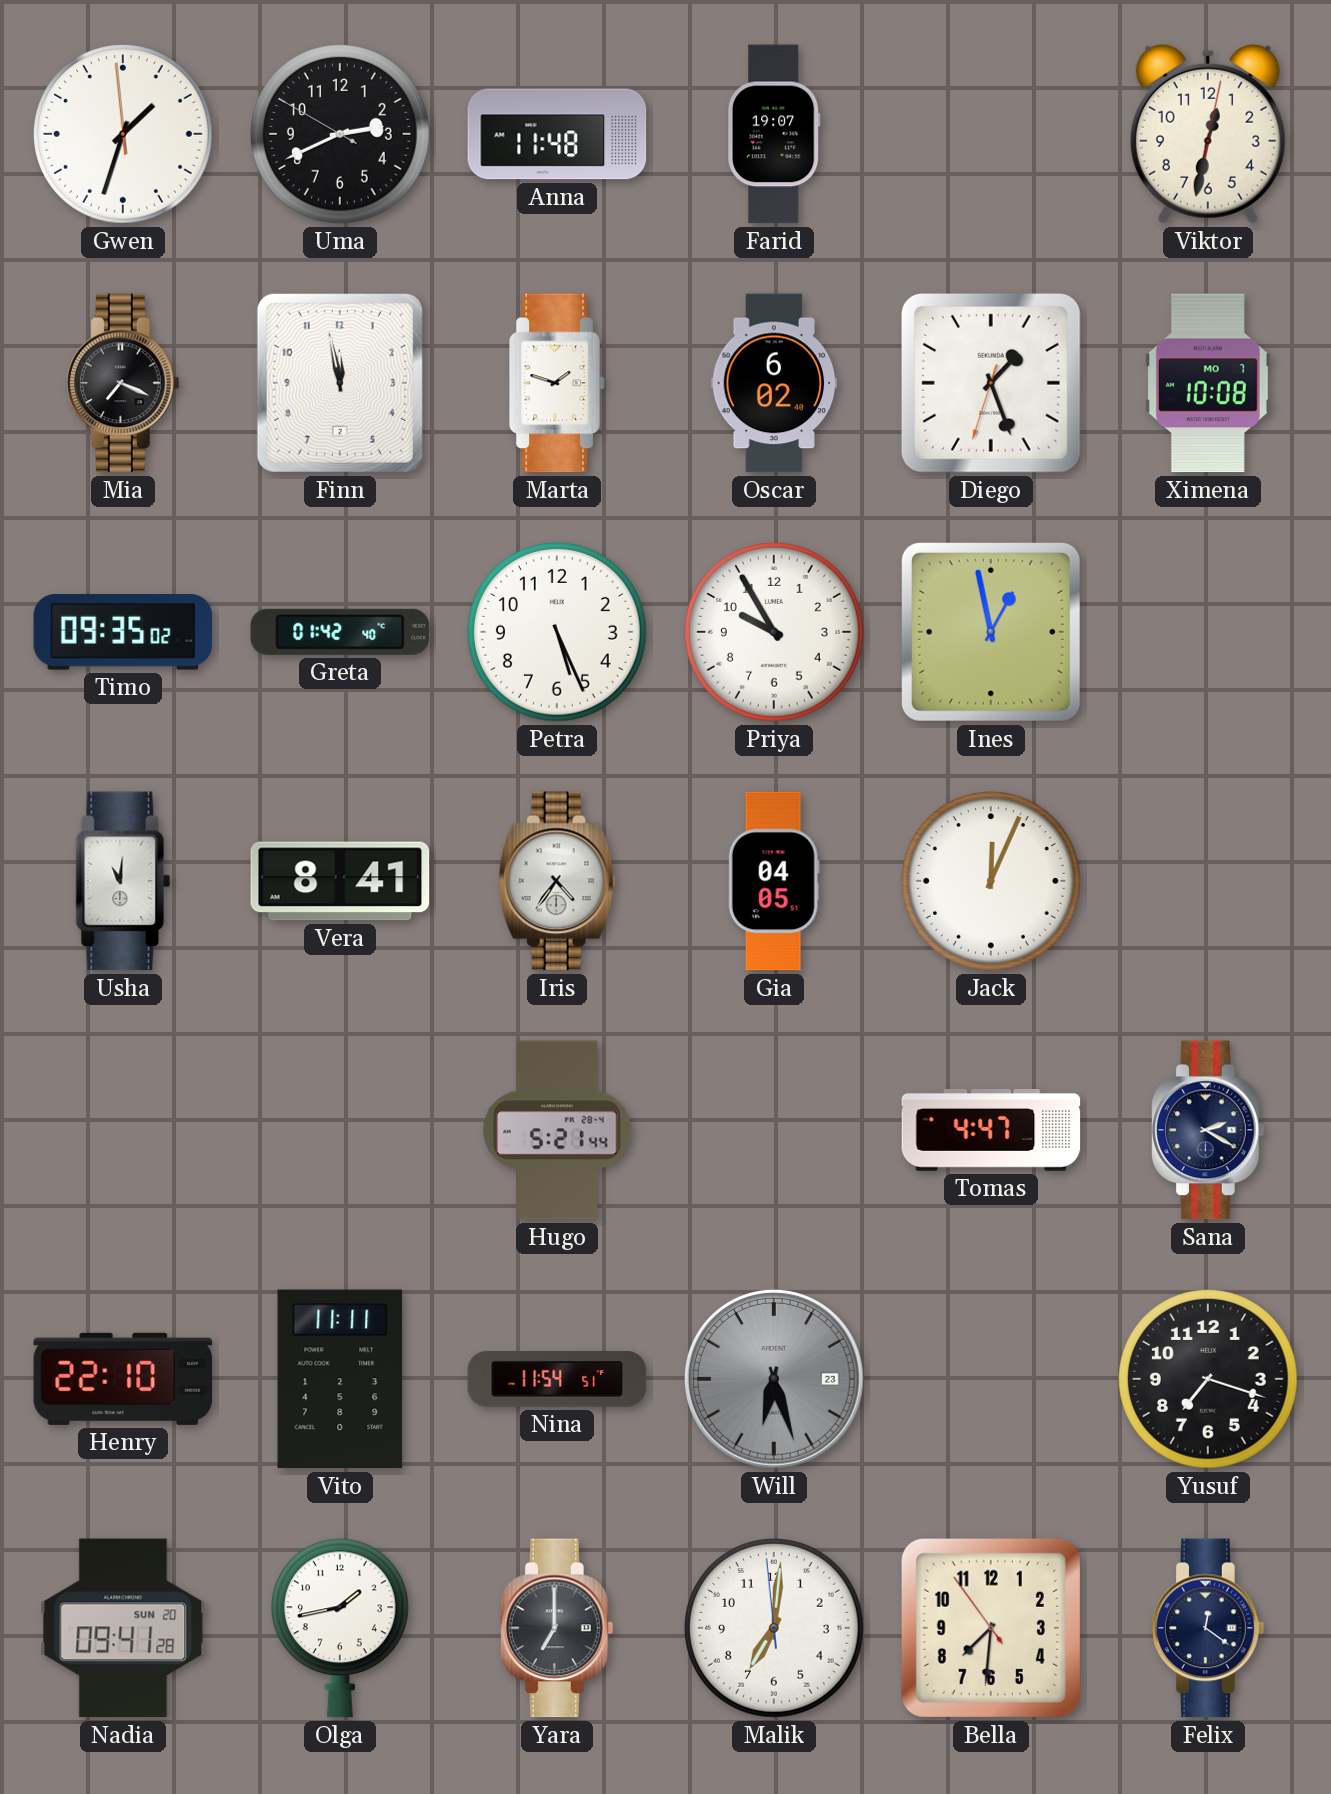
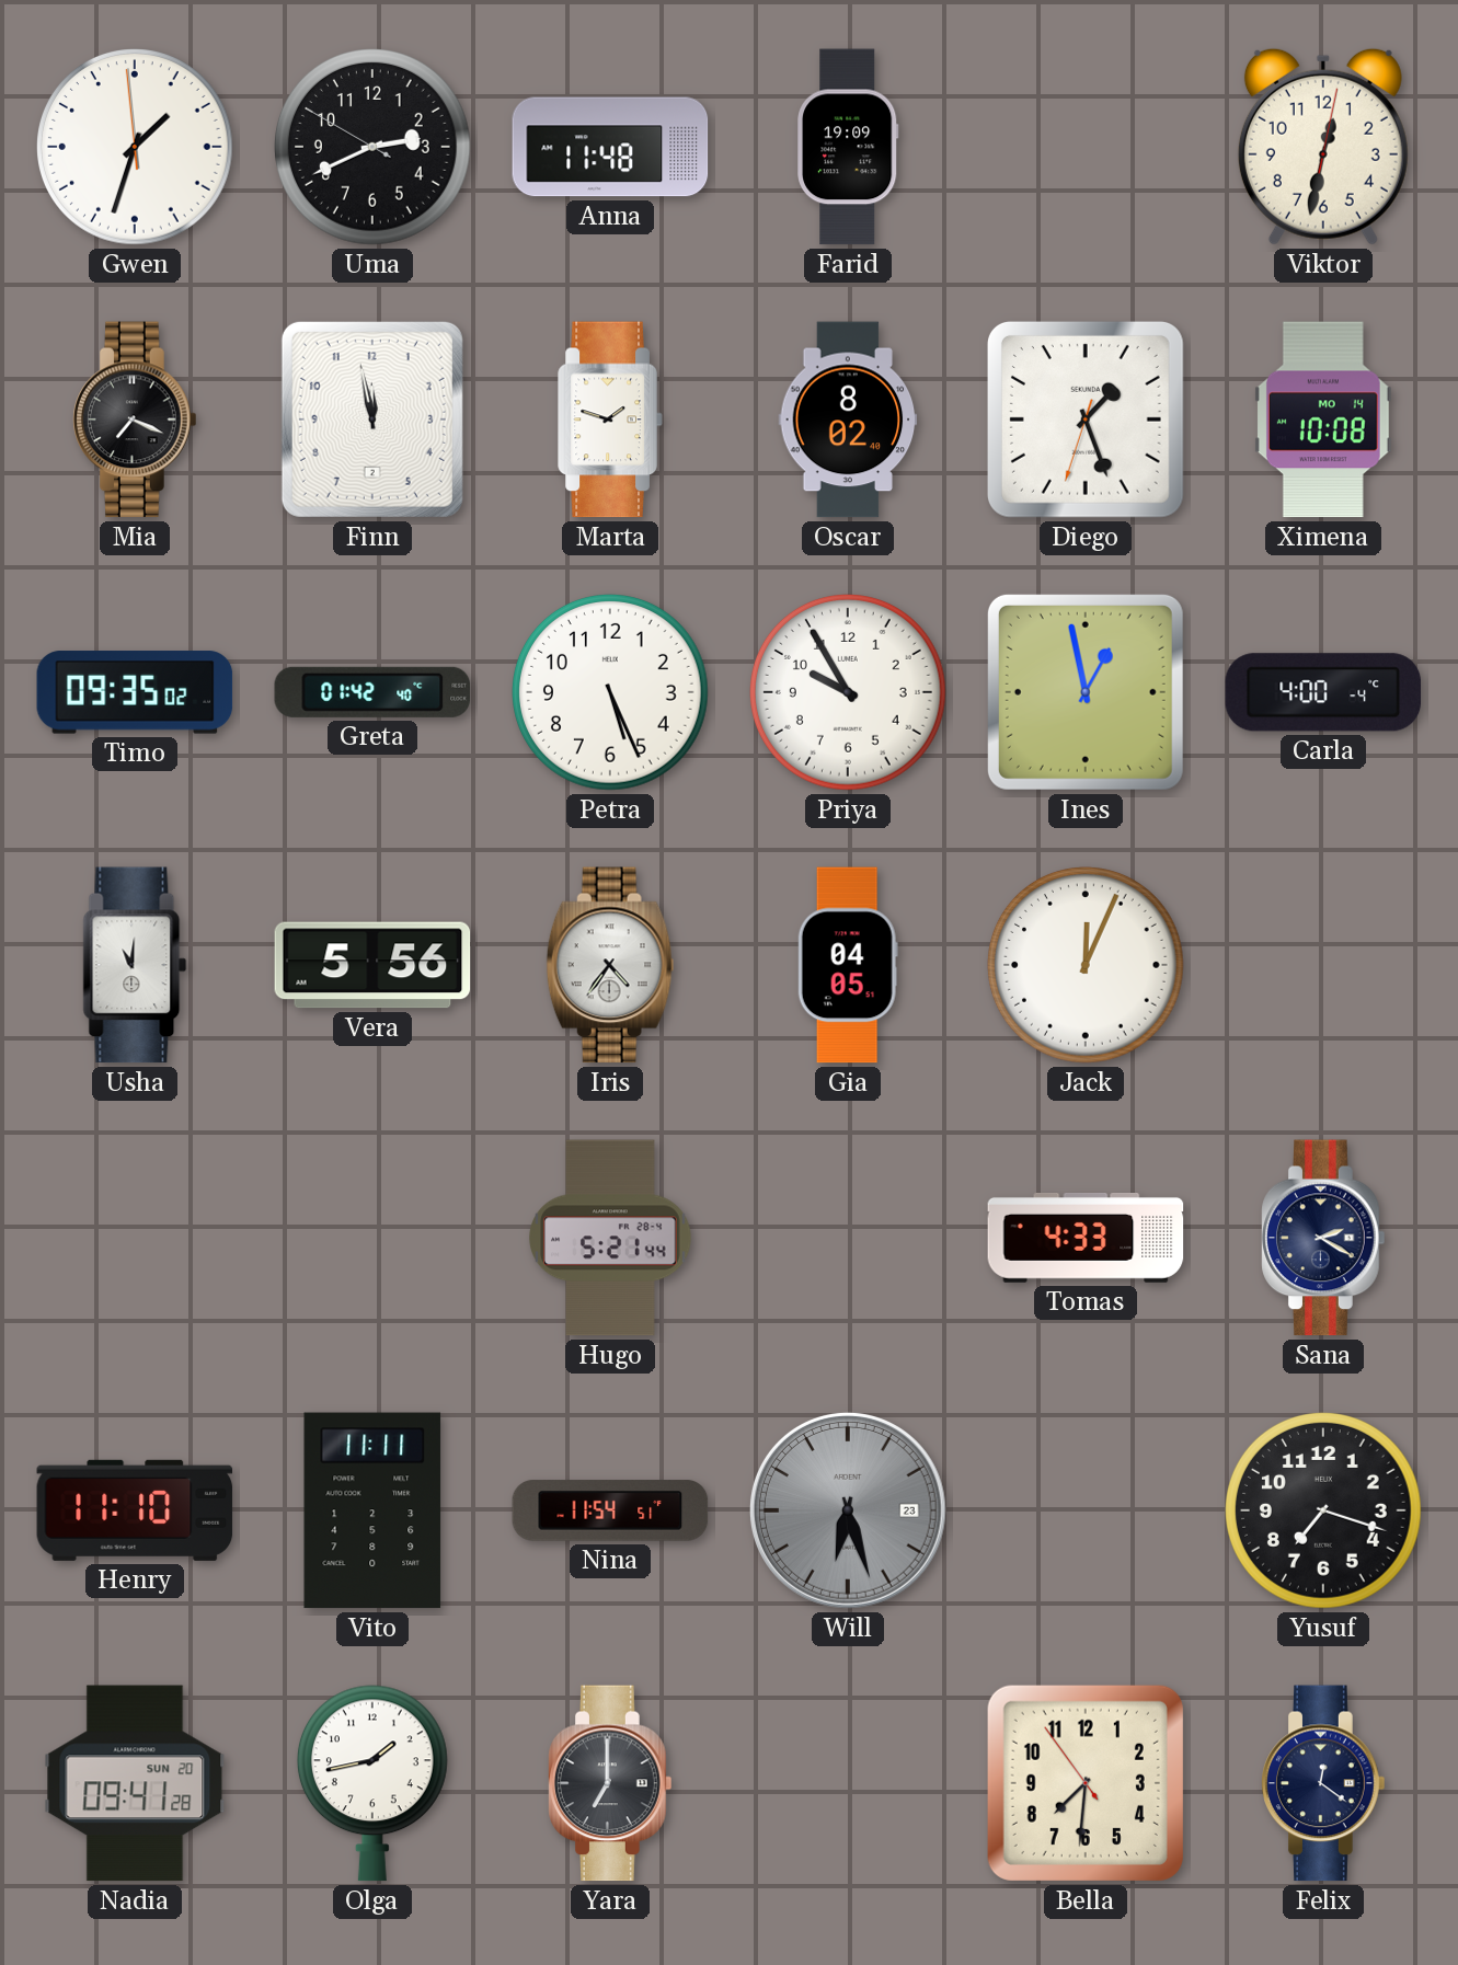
Farid: 19:07 -> 19:09 (848, 147)
Oscar: 6:02 -> 8:02 (848, 420)
Ximena date: MO 7 -> MO 14 (1323, 420)
Carla: none -> 4:00 (1323, 692)
Vera: 8:41 -> 5:56 (372, 965)
Tomas: 4:47 -> 4:33 (1086, 1239)
Henry: 22:10 -> 11:10 (135, 1510)
Malik: 7:00 -> none (775, 1629)
